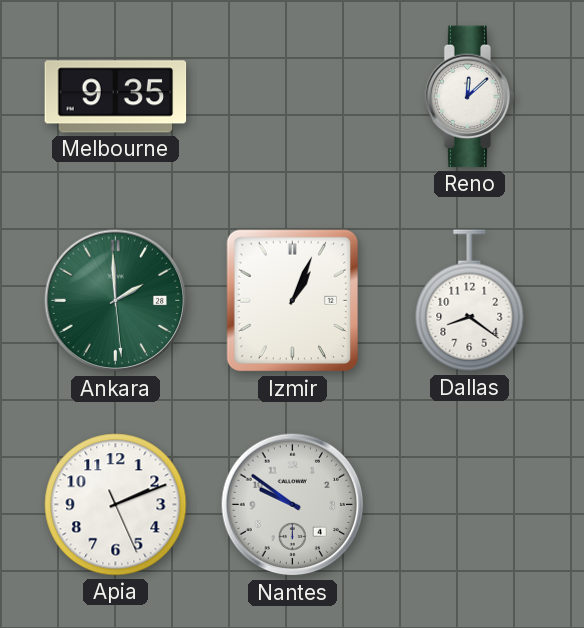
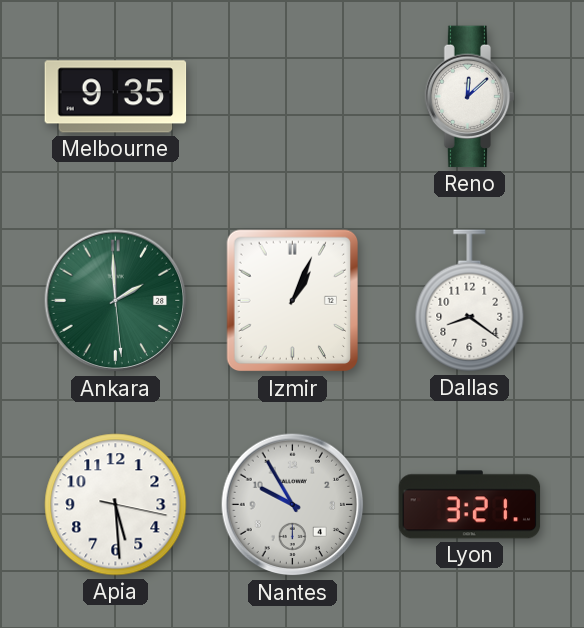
Apia: 2:11 -> 5:29 (116, 505)
Nantes: 9:51 -> 9:55 (293, 505)
Lyon: none -> 3:21 (470, 505)
